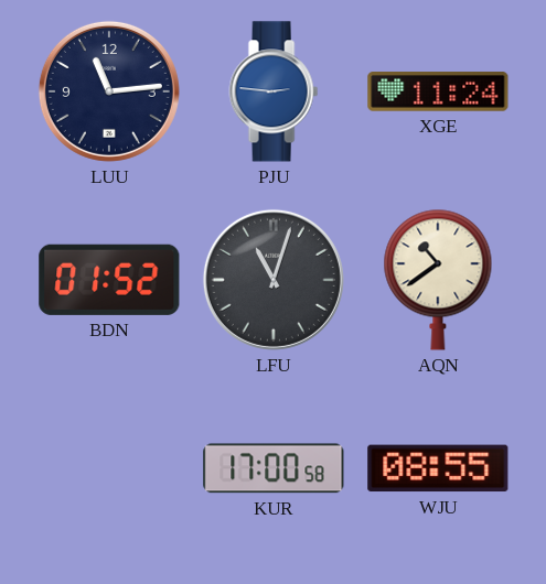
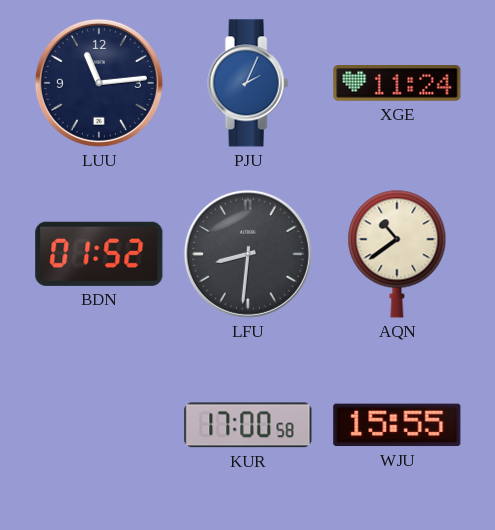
PJU: 2:46 -> 2:04 (248, 83)
LFU: 11:03 -> 8:31 (248, 254)
WJU: 08:55 -> 15:55 (397, 425)
